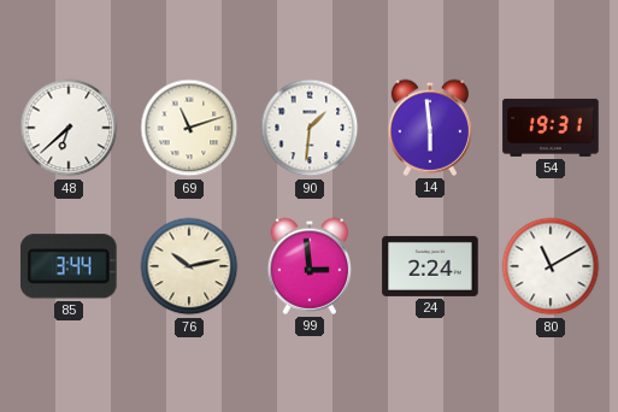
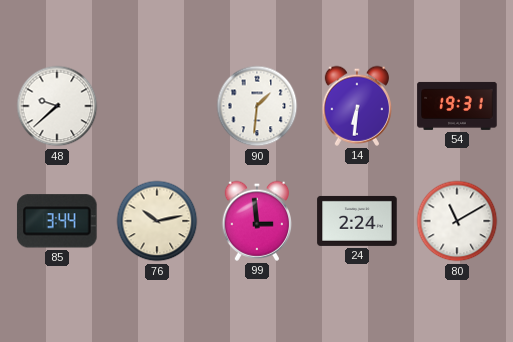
48: 6:38 -> 9:38 (57, 106)
69: 11:12 -> none (189, 128)
14: 5:59 -> 6:31 (356, 106)
